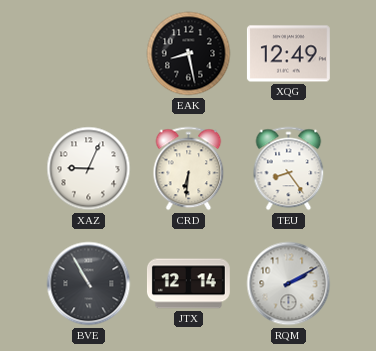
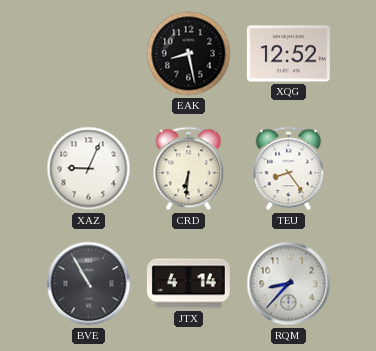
XQG: 12:49 -> 12:52 (288, 54)
JTX: 12:14 -> 4:14 (188, 284)
RQM: 2:10 -> 8:37 (289, 284)
